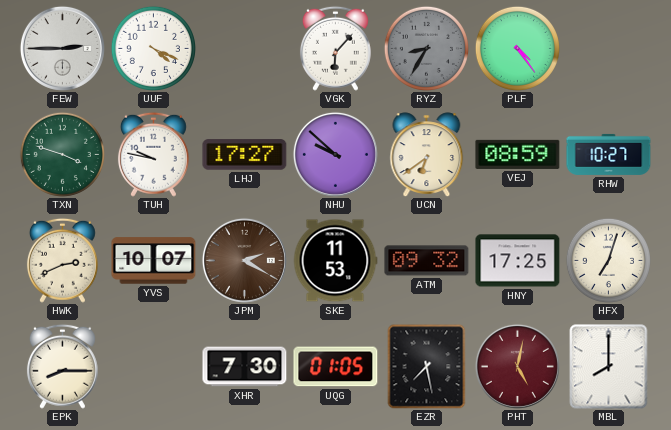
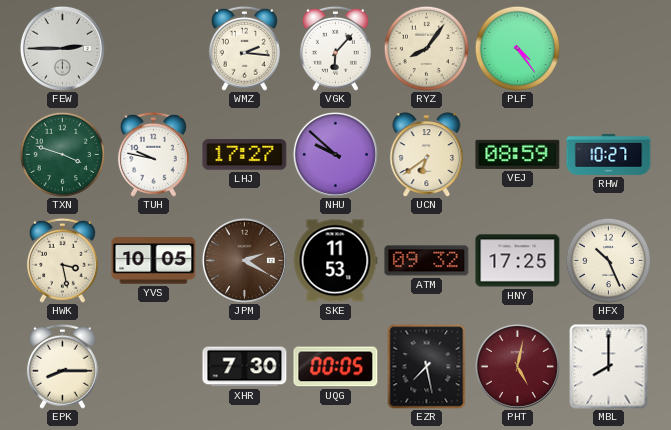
UUF: 4:19 -> none (153, 48)
WMZ: none -> 2:16 (244, 48)
RYZ: 8:35 -> 8:06 (426, 48)
RYZ dial: grey -> cream (426, 48)
HWK: 2:41 -> 3:28 (62, 260)
YVS: 10:07 -> 10:05 (154, 261)
HFX: 7:03 -> 10:26 (608, 260)
UQG: 01:05 -> 00:05 (336, 367)
